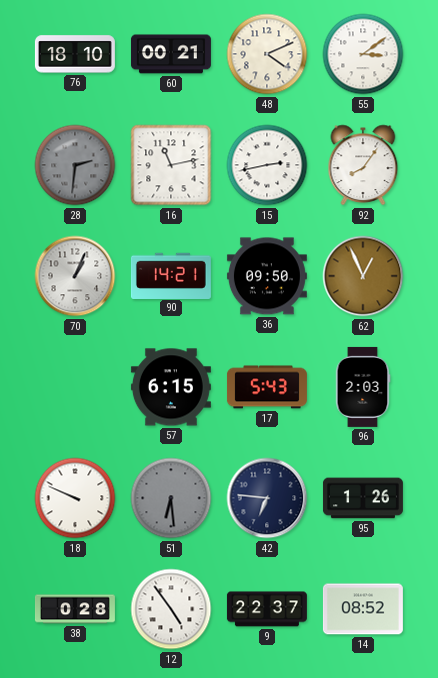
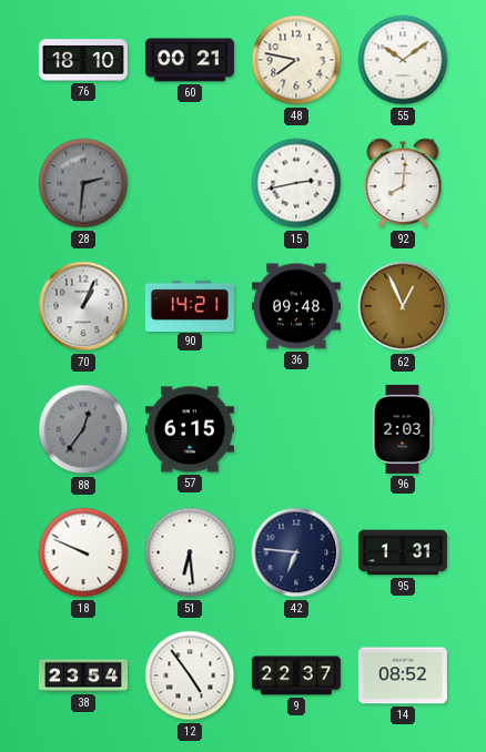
48: 4:11 -> 7:47 (296, 60)
55: 3:09 -> 10:09 (403, 60)
16: 11:13 -> none (171, 165)
92: 8:06 -> 8:01 (403, 183)
36: 09:50 -> 09:48 (296, 306)
88: none -> 12:36 (83, 429)
17: 5:43 -> none (267, 387)
51 dial: grey -> white (190, 552)
95: 1:26 -> 1:31 (403, 552)
38: 0:28 -> 23:54 (83, 675)
